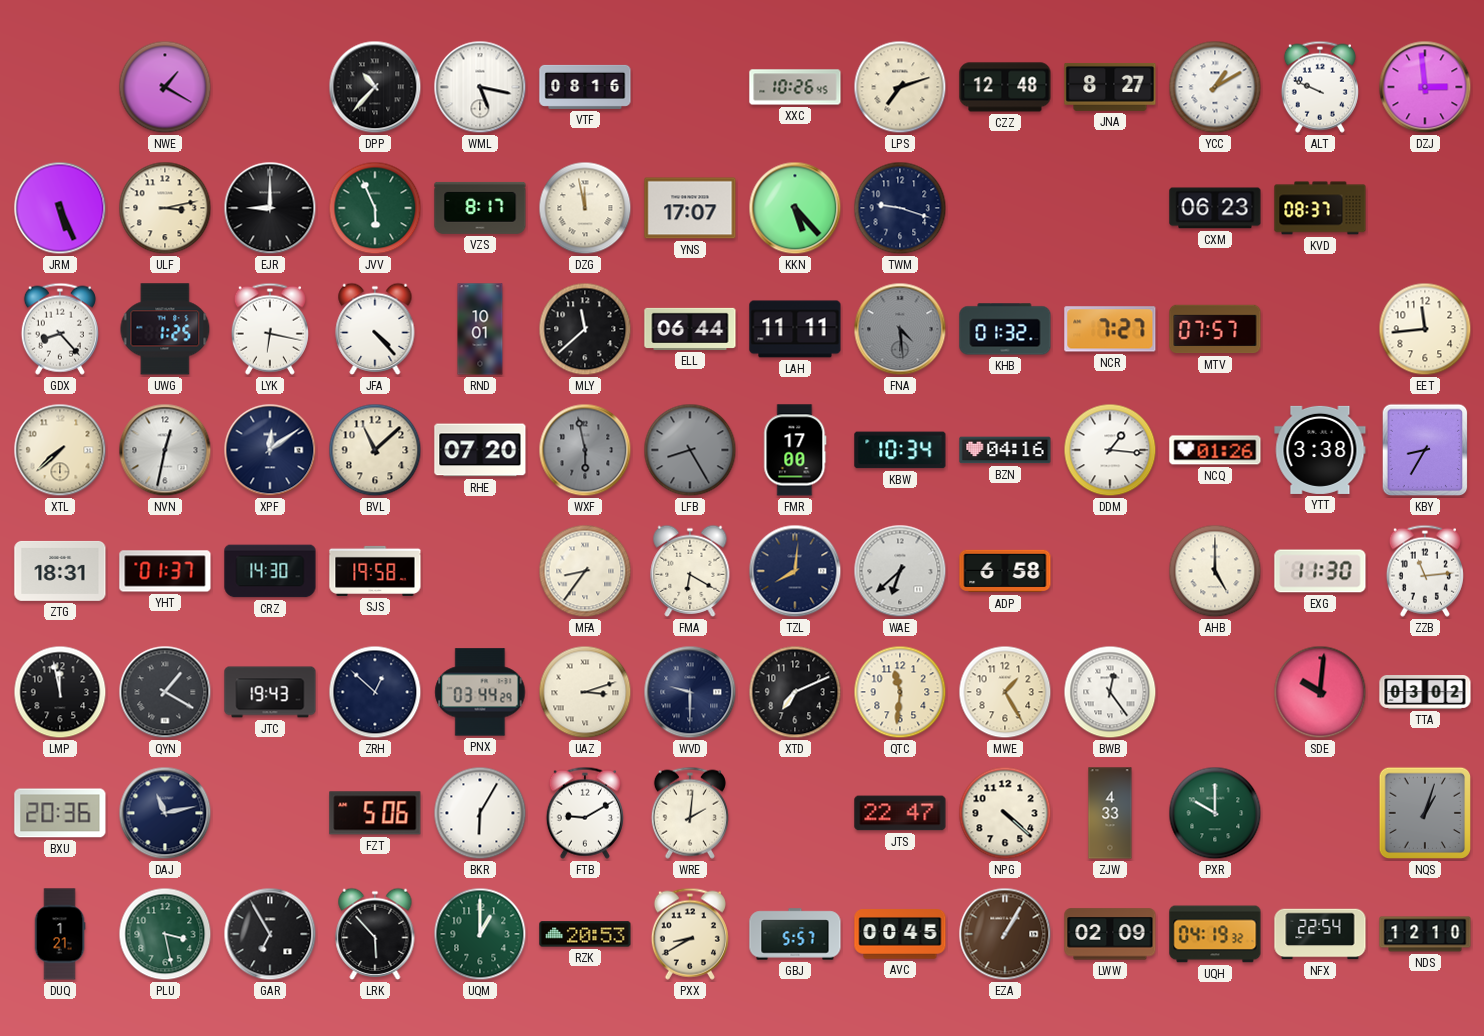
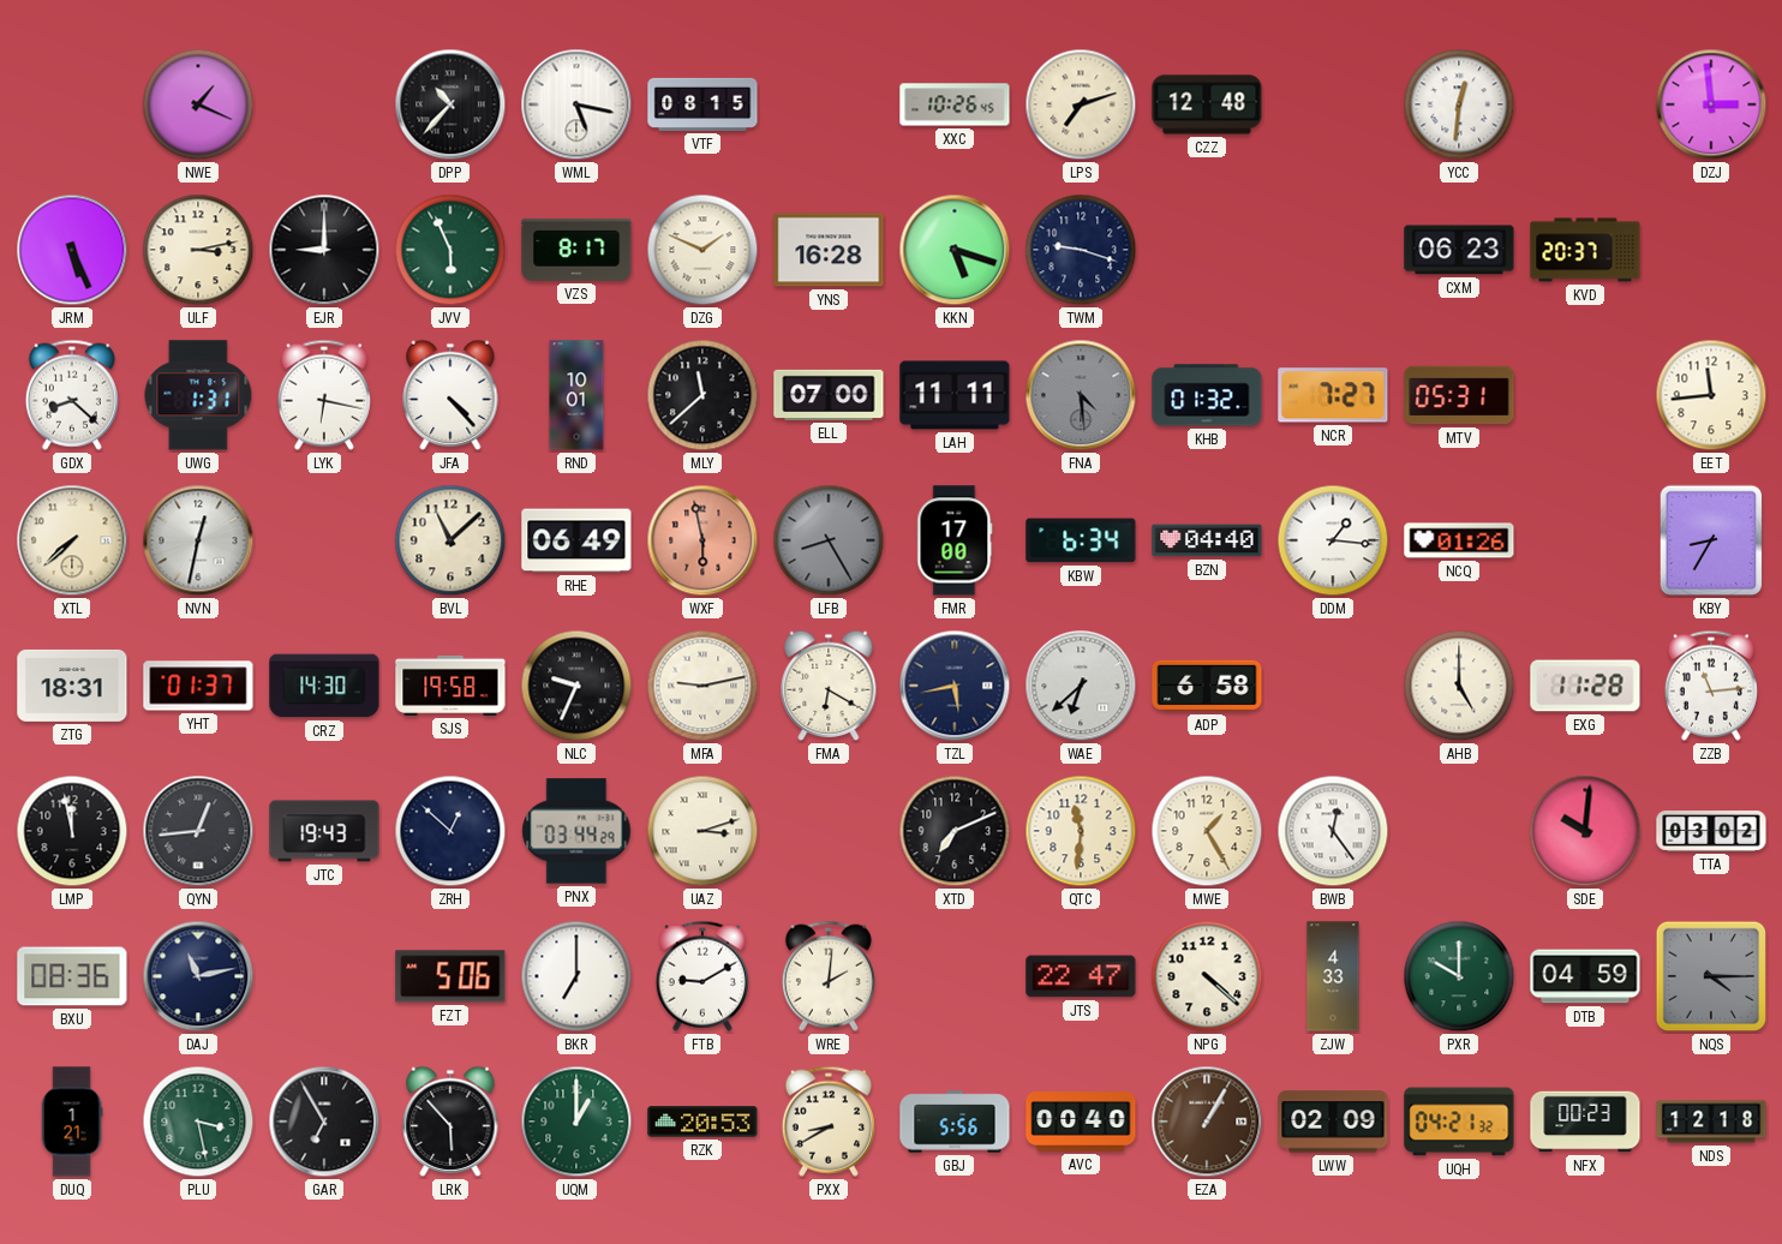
NWE: 1:20 -> 1:19 (198, 104)
VTF: 08:16 -> 08:15 (702, 104)
JNA: 8:27 -> none (1110, 87)
YCC: 1:10 -> 12:31 (1459, 104)
ALT: 9:49 -> none (1320, 87)
DZG: 11:58 -> 1:49 (702, 250)
YNS: 17:07 -> 16:28 (829, 250)
KKN: 5:23 -> 5:18 (955, 250)
KVD: 08:37 -> 20:37 (1585, 250)
GDX: 8:23 -> 8:22 (72, 395)
UWG: 1:25 -> 1:31 (198, 395)
ELL: 06:44 -> 07:00 (829, 395)
MTV: 07:57 -> 05:31 (1459, 395)
XPF: 12:09 -> none (270, 450)
RHE: 07:20 -> 06:49 (576, 540)
WXF dial: grey -> salmon (702, 540)
KBW: 10:34 -> 6:34 (1081, 540)
BZN: 04:16 -> 04:40 (1207, 540)
YTT: 3:38 -> none (1320, 450)
NLC: none -> 9:34 (576, 686)
MFA: 8:36 -> 9:13 (702, 686)
TZL: 8:01 -> 5:43 (955, 686)
EXG: 11:30 -> 11:28 (1585, 686)
QYN: 1:20 -> 12:44 (198, 831)
WVD: 9:30 -> none (690, 692)
BXU: 20:36 -> 08:36 (72, 976)
BKR: 6:05 -> 7:00 (576, 976)
DTB: none -> 04:59 (1585, 976)
NQS: 1:03 -> 4:15 (1711, 976)
GBJ: 5:57 -> 5:56 (955, 1122)
AVC: 00:45 -> 00:40 (1081, 1122)
UQH: 04:19 -> 04:21 (1459, 1122)
NFX: 22:54 -> 00:23 (1585, 1122)
NDS: 12:10 -> 12:18 (1711, 1122)
